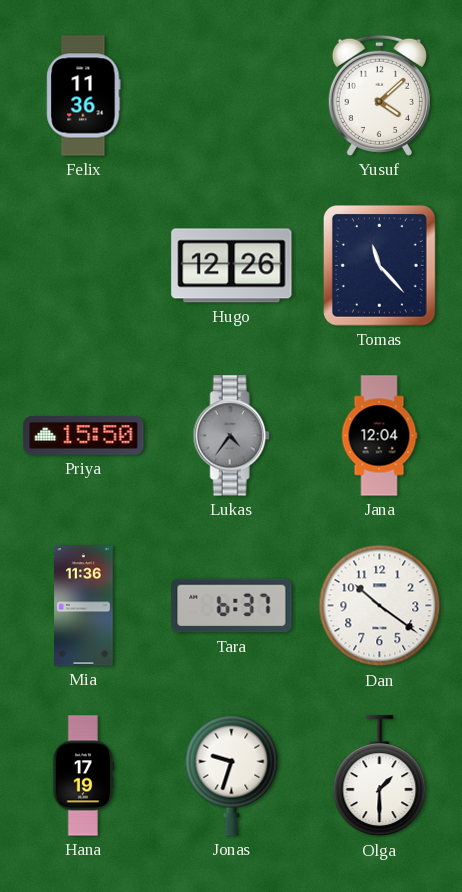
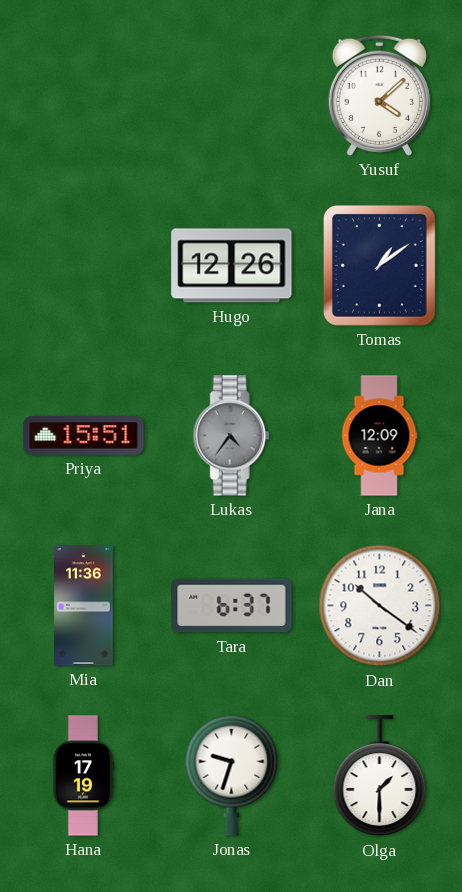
Felix: 11:36 -> none (84, 96)
Tomas: 11:23 -> 1:09 (379, 265)
Priya: 15:50 -> 15:51 (84, 436)
Jana: 12:04 -> 12:09 (379, 436)
